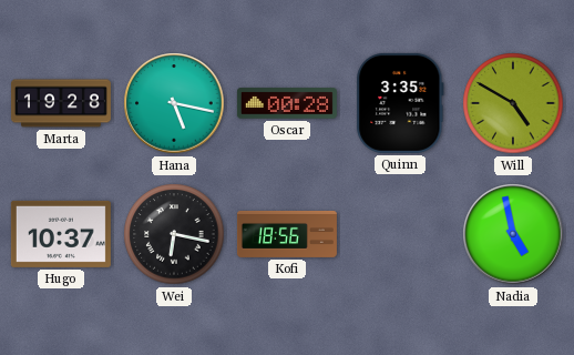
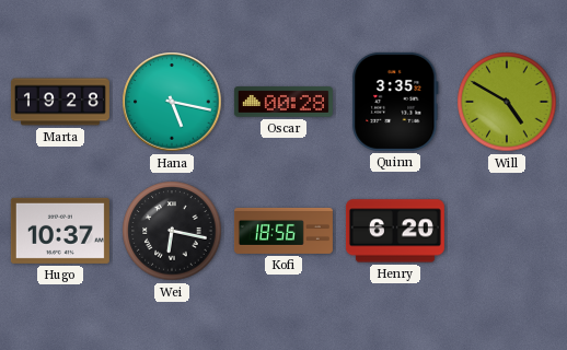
Henry: none -> 6:20 (395, 231)
Nadia: 4:58 -> none (513, 234)
